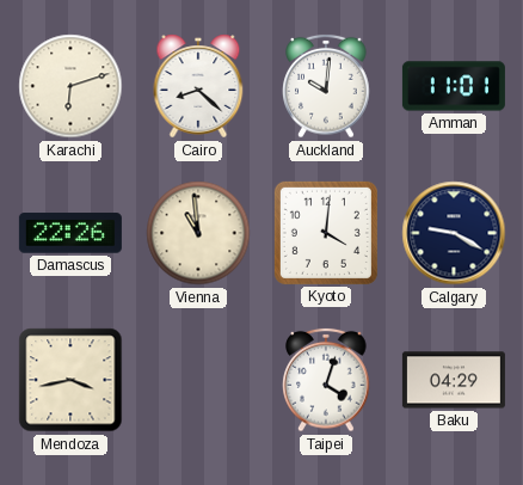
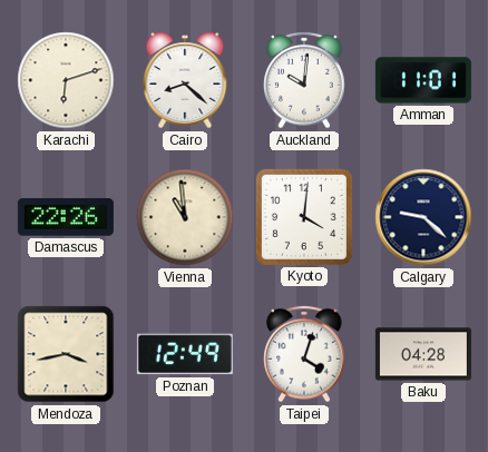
Calgary: 9:20 -> 9:22 (423, 217)
Poznan: none -> 12:49 (185, 354)
Baku: 04:29 -> 04:28 (423, 354)
